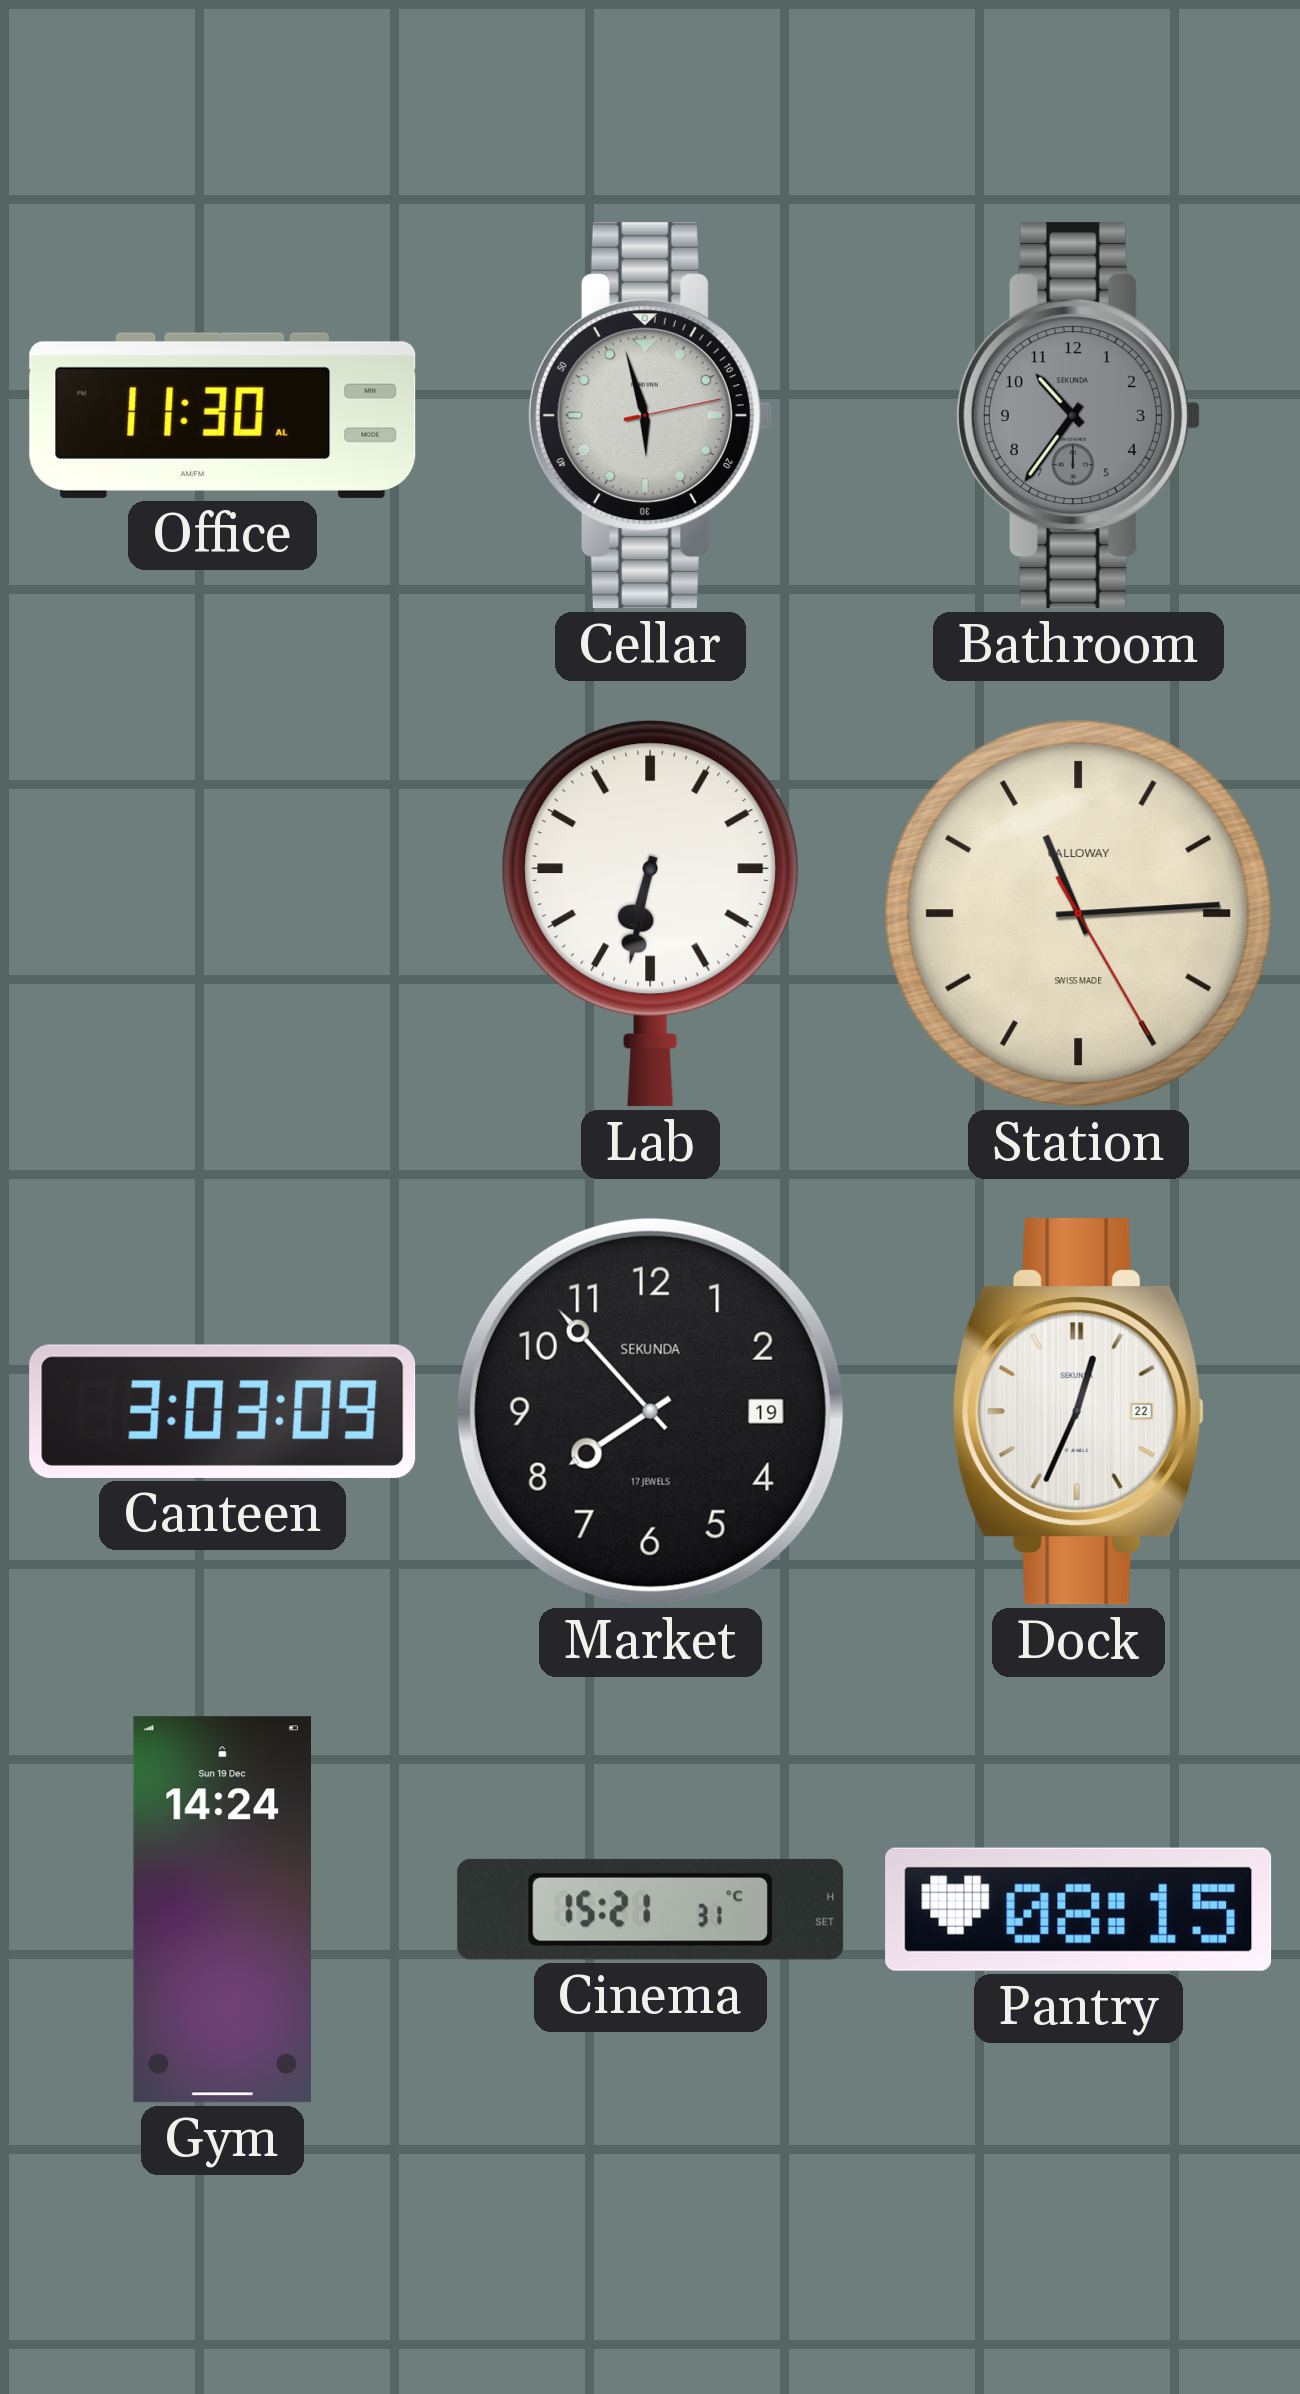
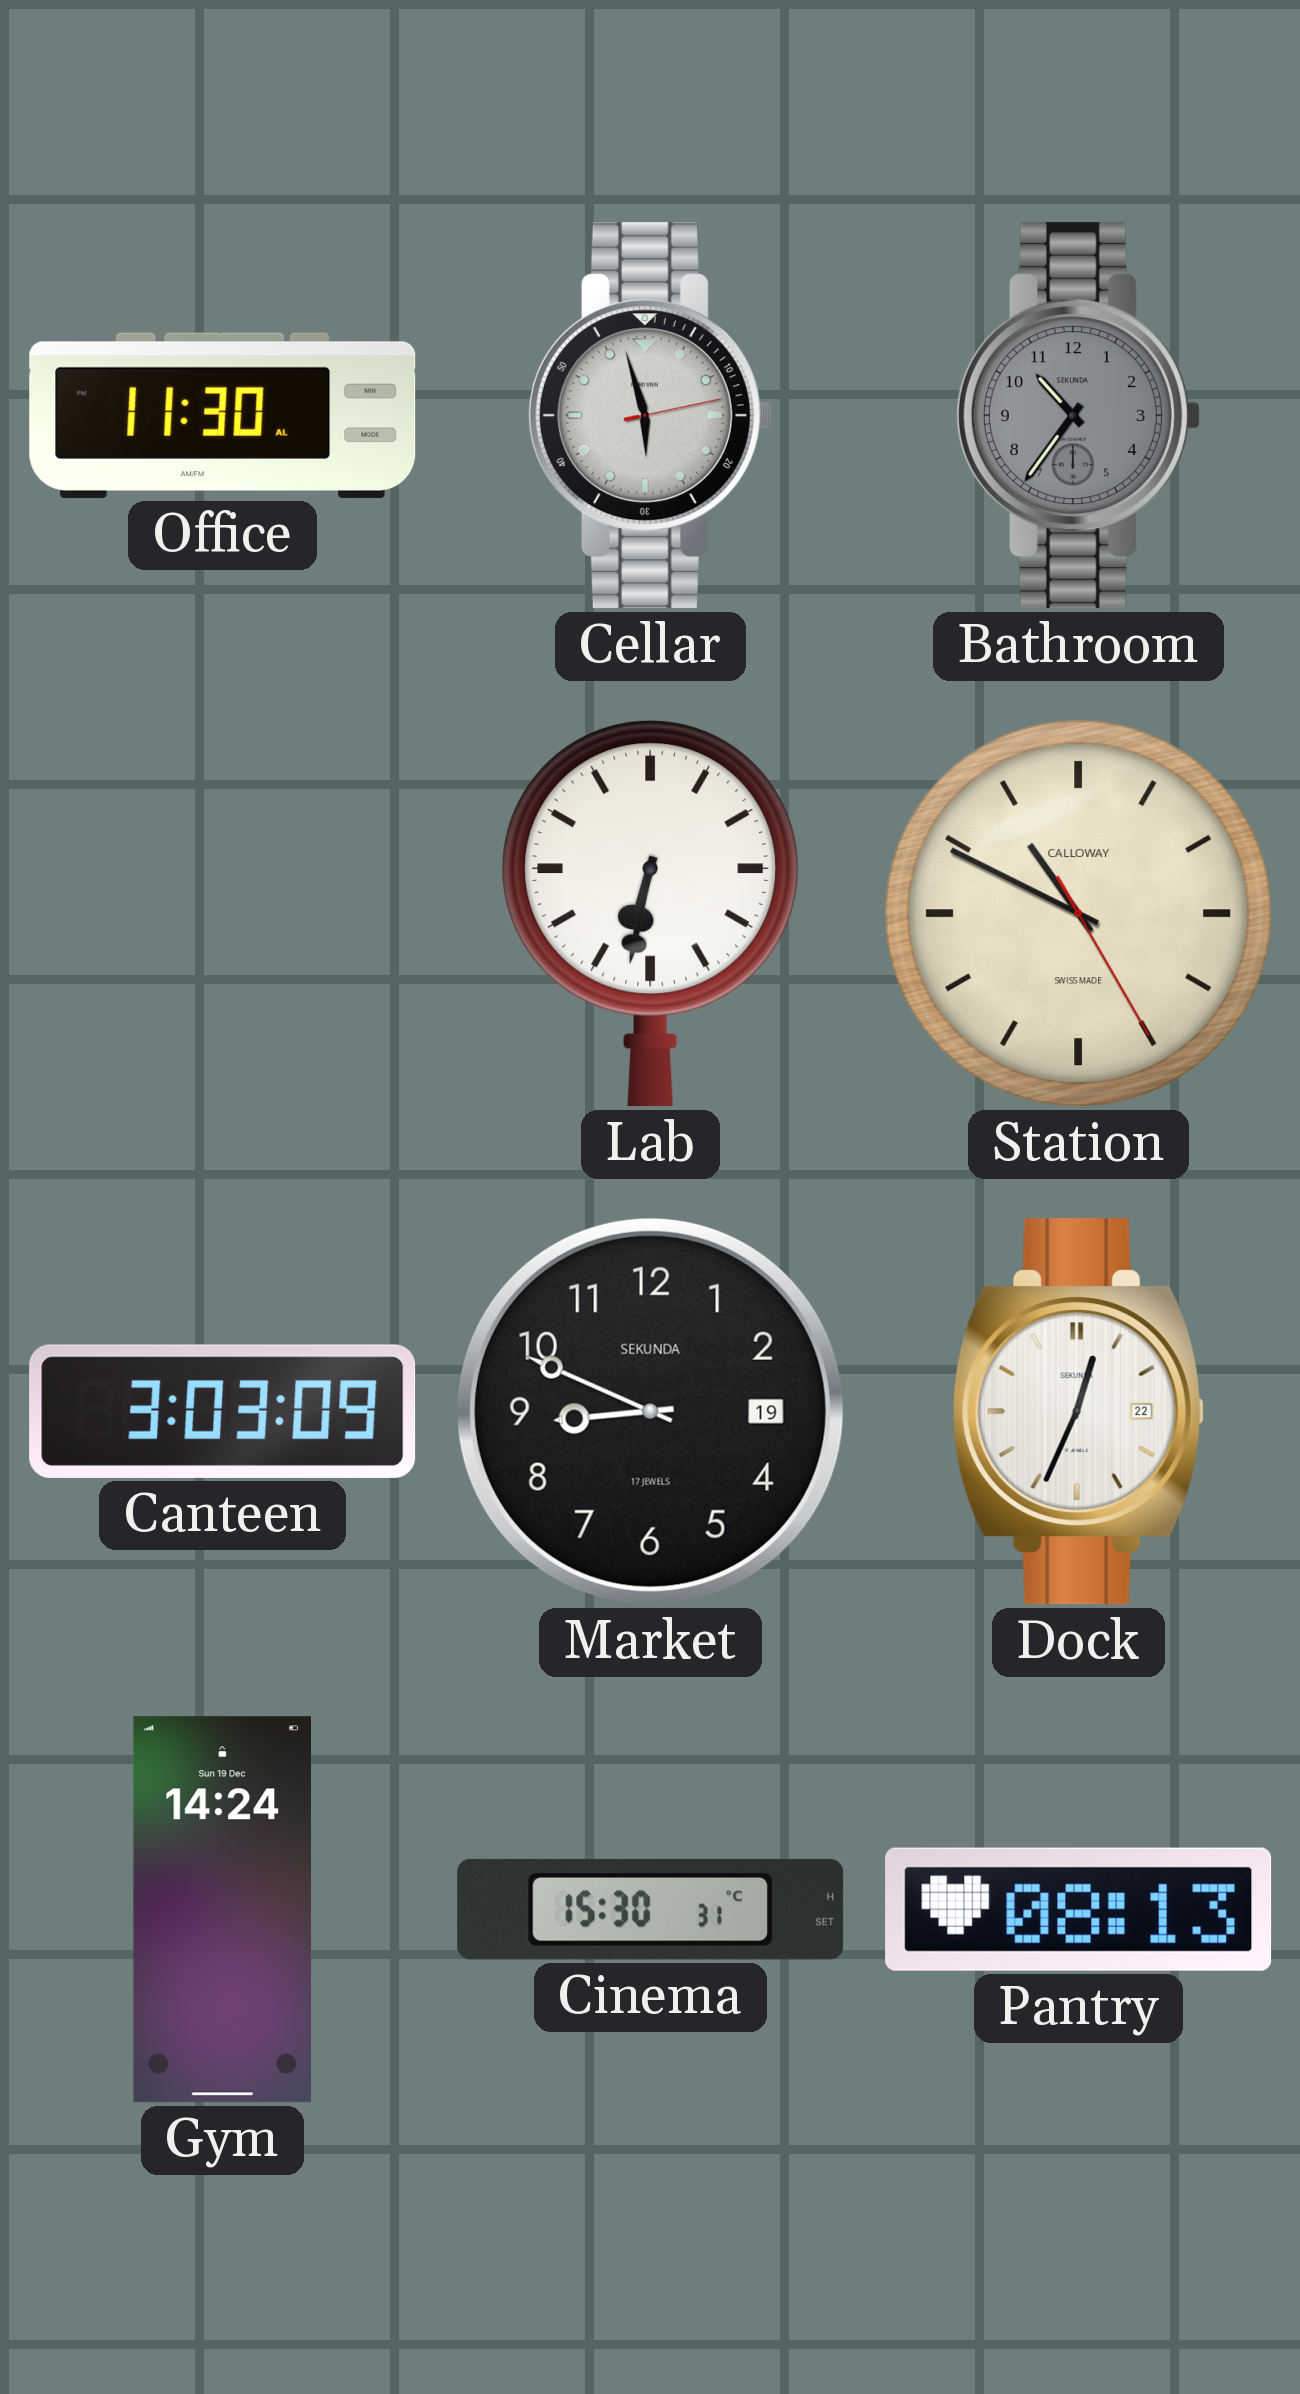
Station: 11:14 -> 10:49 (1079, 914)
Market: 7:53 -> 8:49 (650, 1411)
Cinema: 15:21 -> 15:30 (651, 1909)
Pantry: 08:15 -> 08:13 (1079, 1909)
